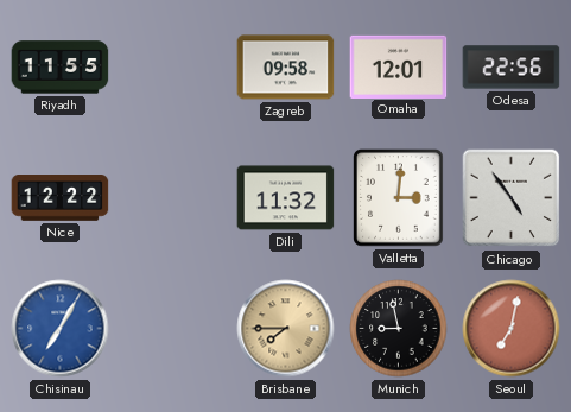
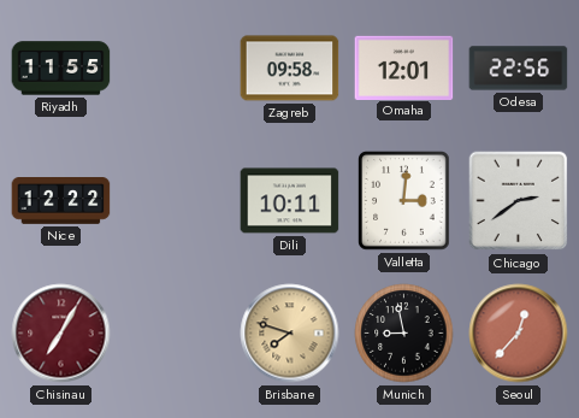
Dili: 11:32 -> 10:11 (290, 201)
Chicago: 4:54 -> 2:39 (519, 201)
Chisinau dial: blue -> burgundy (61, 334)
Brisbane: 7:45 -> 7:48 (290, 334)
Seoul: 7:02 -> 12:37 (519, 334)
